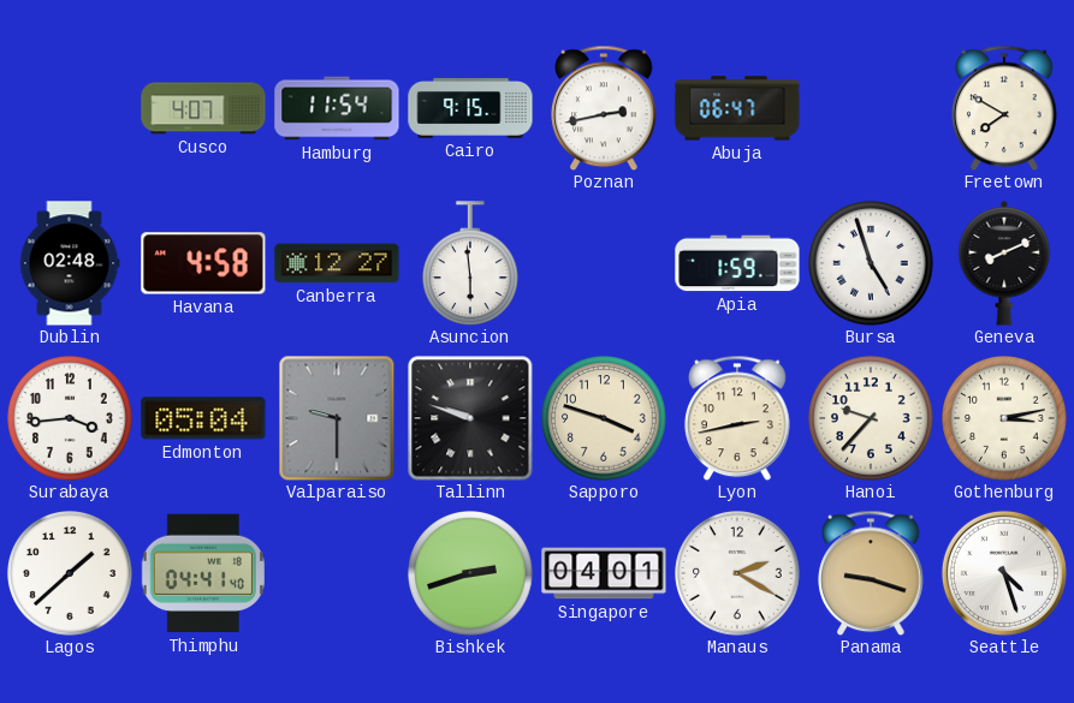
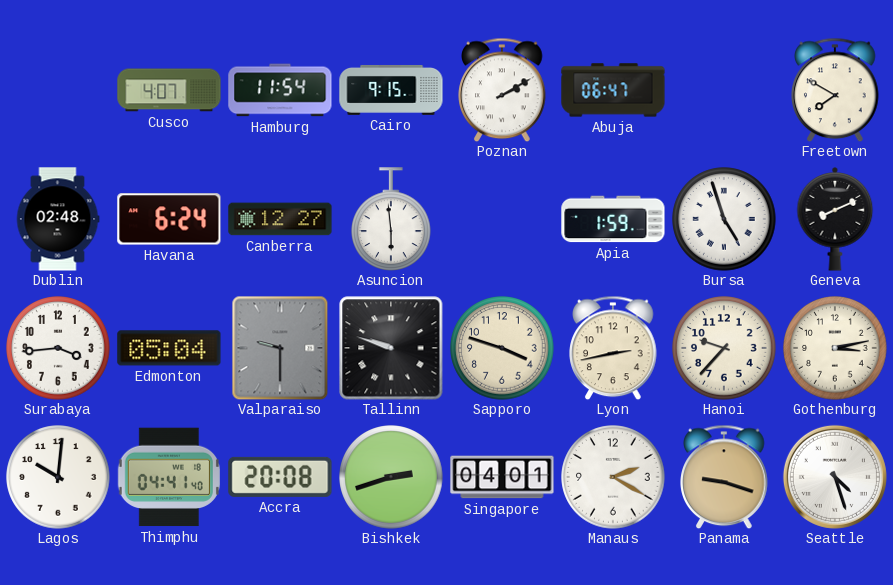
Poznan: 2:43 -> 2:10 (502, 90)
Havana: 4:58 -> 6:24 (169, 219)
Lagos: 1:38 -> 10:01 (58, 477)
Accra: none -> 20:08 (280, 477)
